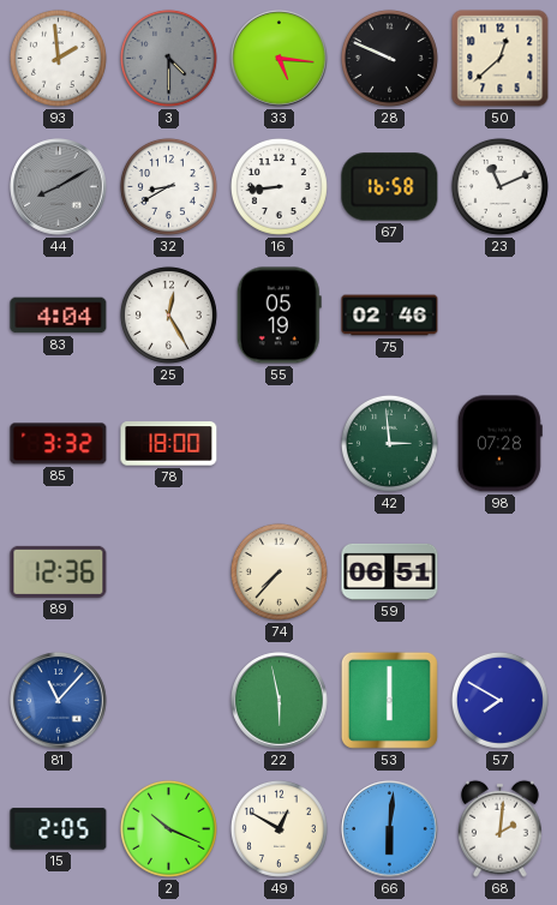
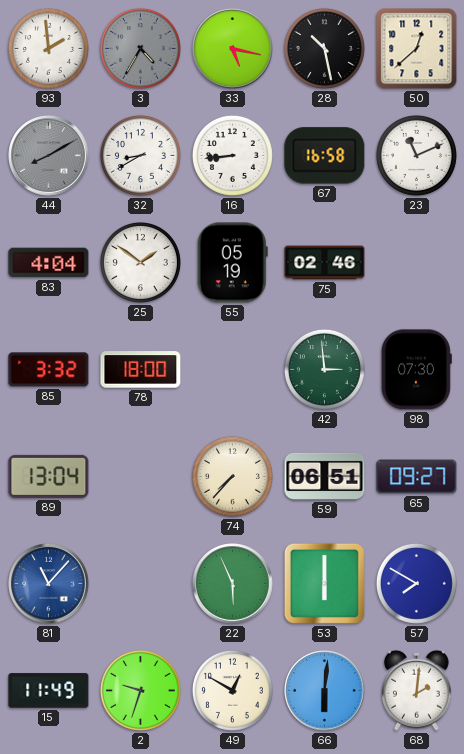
3: 4:30 -> 4:35 (140, 48)
33: 5:16 -> 5:17 (233, 49)
28: 9:49 -> 10:28 (324, 48)
25: 12:25 -> 1:51 (140, 262)
98: 07:28 -> 07:30 (416, 370)
89: 12:36 -> 13:04 (49, 476)
65: none -> 09:27 (417, 477)
22: 5:58 -> 5:56 (233, 584)
15: 2:05 -> 11:49 (49, 691)
2: 10:19 -> 9:33 (140, 690)
